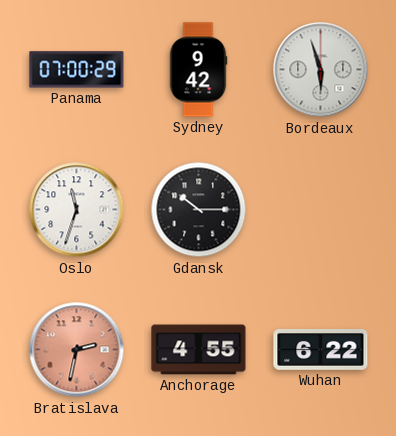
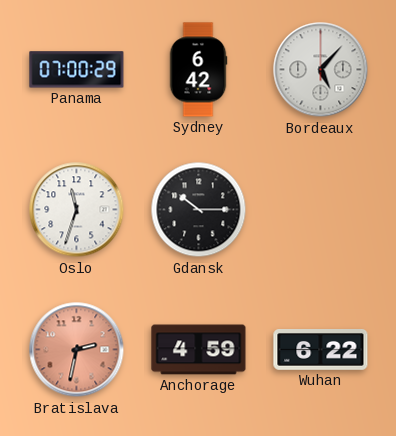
Sydney: 9:42 -> 6:42 (198, 70)
Bordeaux: 5:57 -> 5:07 (321, 70)
Anchorage: 4:55 -> 4:59 (199, 350)
